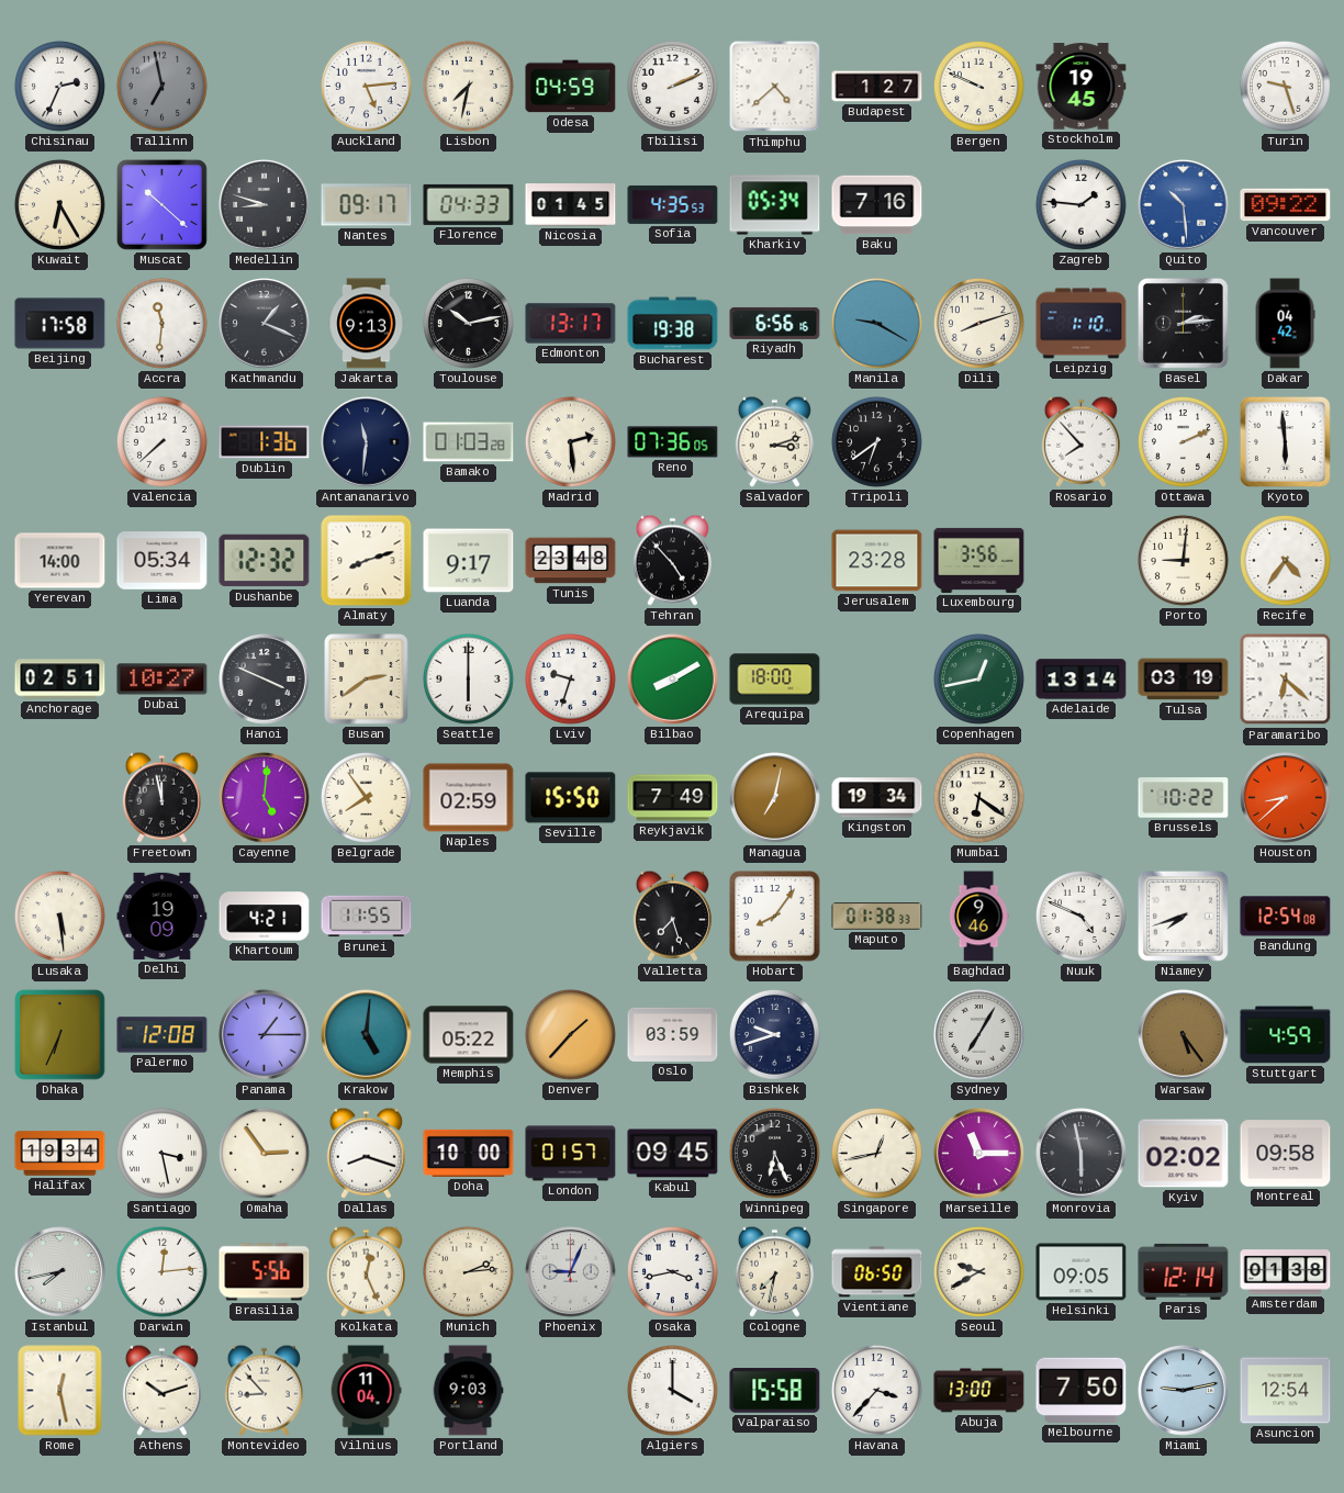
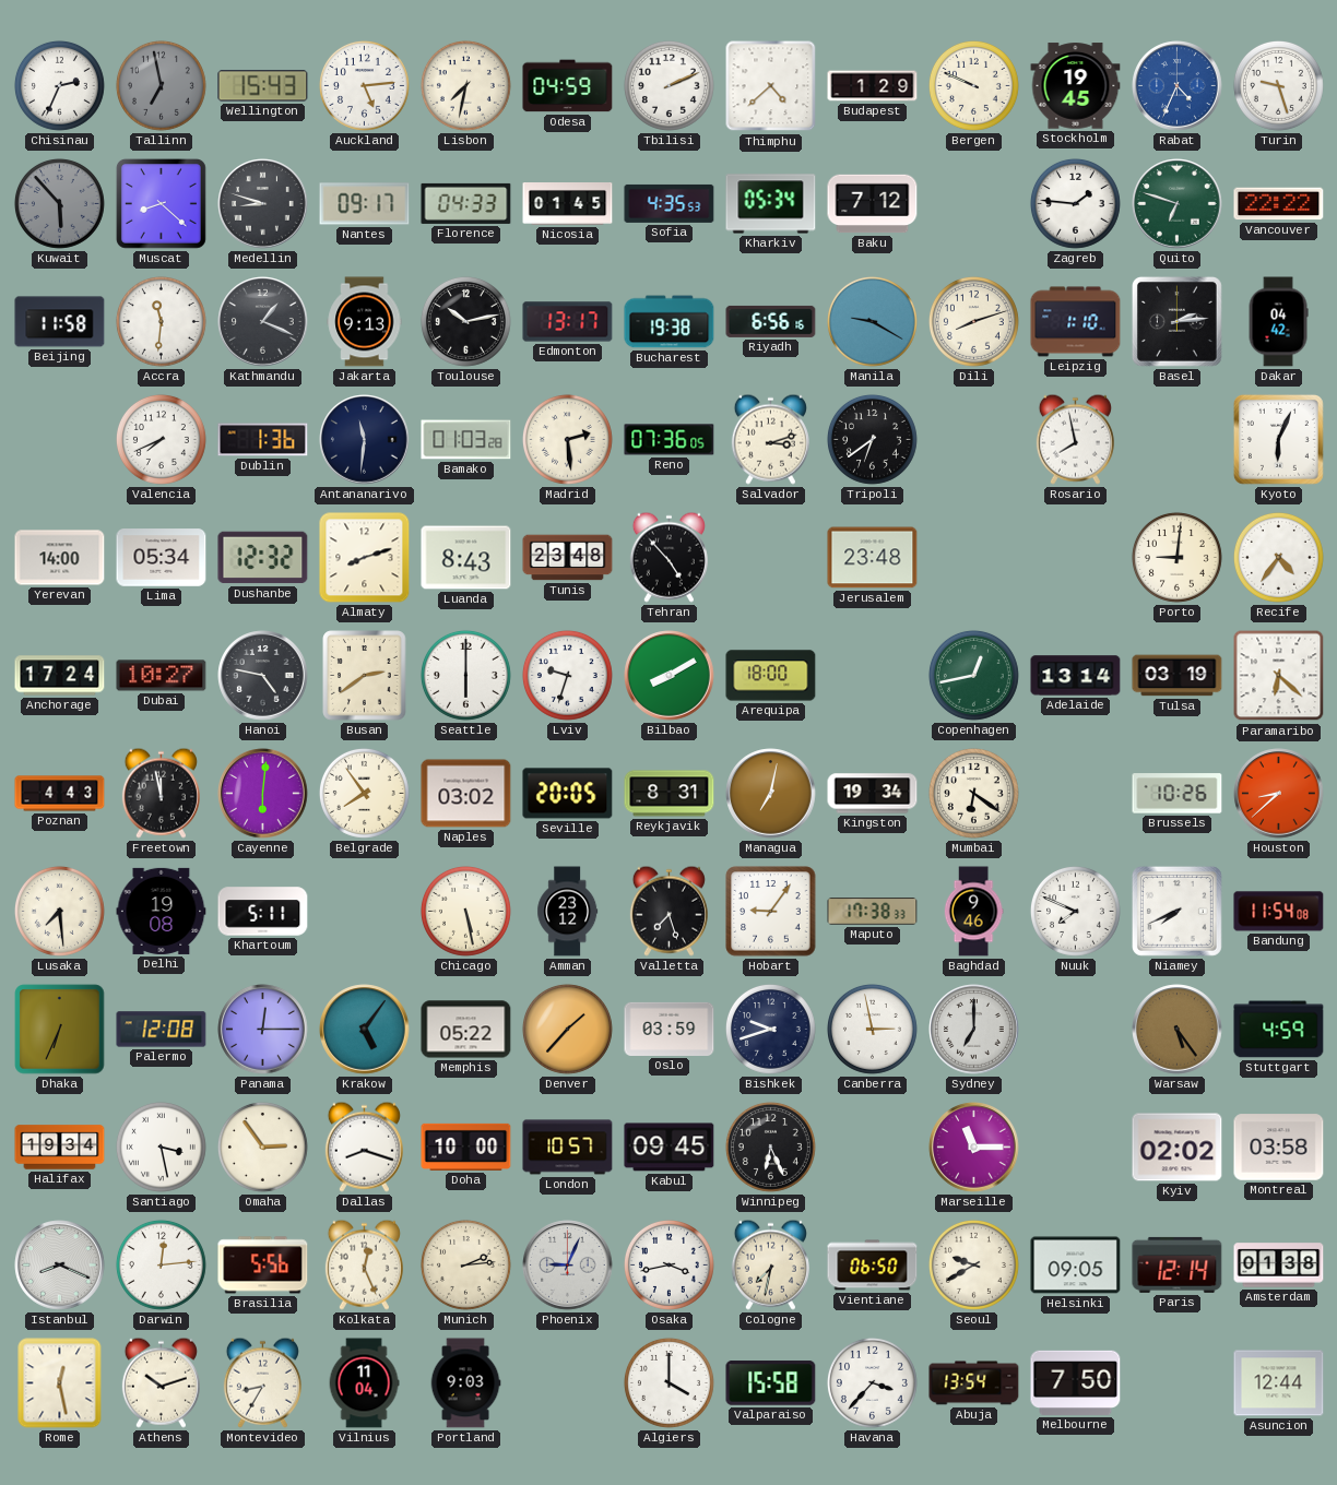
Wellington: none -> 15:43 (263, 86)
Budapest: 1:27 -> 1:29 (873, 86)
Rabat: none -> 4:34 (1178, 86)
Kuwait: 6:25 -> 5:53 (59, 203)
Kuwait dial: cream -> grey (59, 203)
Muscat: 10:22 -> 8:22 (161, 203)
Baku: 7:16 -> 7:12 (873, 204)
Quito: 10:29 -> 6:48 (1178, 204)
Quito dial: blue -> green (1178, 204)
Vancouver: 09:22 -> 22:22 (1279, 204)
Beijing: 17:58 -> 11:58 (60, 322)
Valencia: 7:38 -> 7:41 (161, 439)
Rosario: 7:53 -> 7:58 (1075, 439)
Ottawa: 2:11 -> none (1183, 441)
Kyoto: 5:59 -> 6:04 (1278, 439)
Luanda: 9:17 -> 8:43 (466, 558)
Jerusalem: 23:28 -> 23:48 (873, 558)
Luxembourg: 3:56 -> none (979, 560)
Anchorage: 02:51 -> 17:24 (60, 676)
Hanoi: 3:49 -> 4:47 (263, 676)
Poznan: none -> 4:43 (60, 794)
Cayenne: 5:01 -> 6:01 (263, 794)
Naples: 02:59 -> 03:02 (466, 794)
Seville: 15:50 -> 20:05 (568, 794)
Reykjavik: 7:49 -> 8:31 (670, 794)
Brussels: 10:22 -> 10:26 (1178, 794)
Lusaka: 5:29 -> 7:29 (59, 911)
Delhi: 19:09 -> 19:08 (162, 911)
Khartoum: 4:21 -> 5:11 (263, 912)
Brunei: 11:55 -> none (367, 917)
Chicago: none -> 5:28 (465, 911)
Amman: none -> 23:12 (568, 912)
Hobart: 8:06 -> 9:06 (771, 912)
Maputo: 01:38 -> 17:38 (873, 912)
Nuuk: 4:49 -> 7:49 (1075, 911)
Niamey: 7:42 -> 7:41 (1176, 911)
Bandung: 12:54 -> 11:54 (1279, 912)
Panama: 1:15 -> 12:15 (263, 1030)
Krakow: 5:01 -> 5:06 (365, 1030)
Canberra: none -> 2:58 (872, 1029)
Sydney: 7:05 -> 7:00 (974, 1030)
London: 01:57 -> 10:57 (568, 1148)
Singapore: 12:43 -> none (876, 1153)
Monrovia: 5:58 -> none (1082, 1154)
Montreal: 09:58 -> 03:58 (1279, 1148)
Istanbul: 7:43 -> 8:19 (60, 1266)
Montevideo: 8:53 -> 8:35 (262, 1382)
Abuja: 13:00 -> 13:54 (974, 1383)
Miami: 9:13 -> none (1184, 1391)
Asuncion: 12:54 -> 12:44 (1279, 1383)
